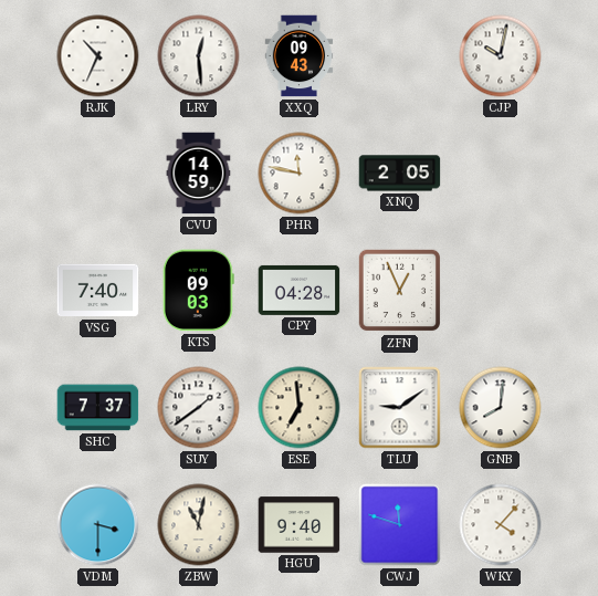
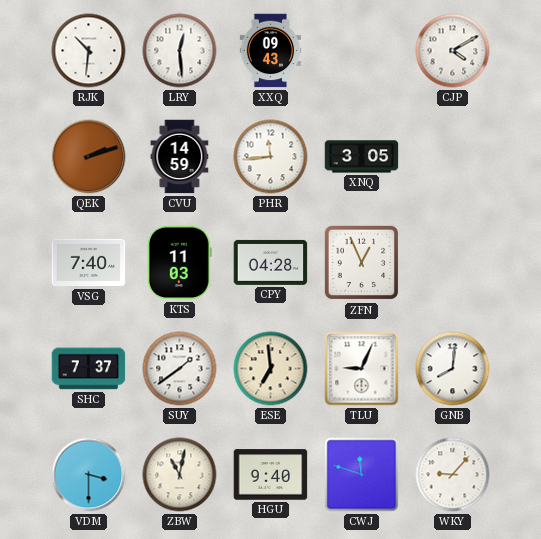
RJK: 10:34 -> 10:31 (89, 51)
CJP: 10:02 -> 4:10 (453, 51)
QEK: none -> 2:12 (89, 157)
PHR: 11:47 -> 11:44 (271, 157)
XNQ: 2:05 -> 3:05 (362, 157)
KTS: 09:03 -> 11:03 (179, 263)
TLU: 9:09 -> 9:04 (362, 369)
WKY: 4:07 -> 9:07 (453, 475)
